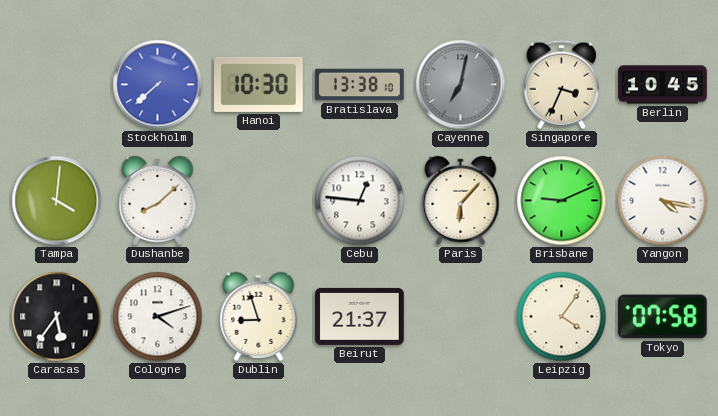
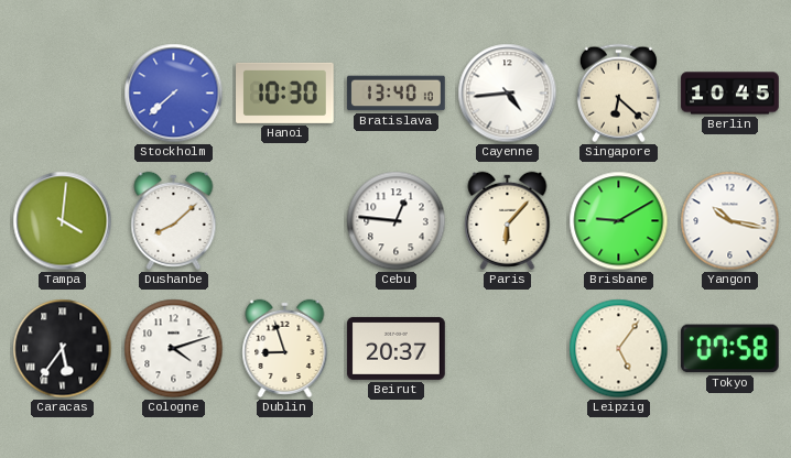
Bratislava: 13:38 -> 13:40 (397, 94)
Cayenne: 7:02 -> 4:44 (508, 94)
Cayenne dial: grey -> white (508, 94)
Singapore: 3:34 -> 6:22 (618, 94)
Brisbane: 9:11 -> 9:10 (619, 221)
Yangon: 4:17 -> 10:17 (730, 221)
Beirut: 21:37 -> 20:37 (397, 348)
Leipzig: 4:06 -> 5:06 (619, 349)
